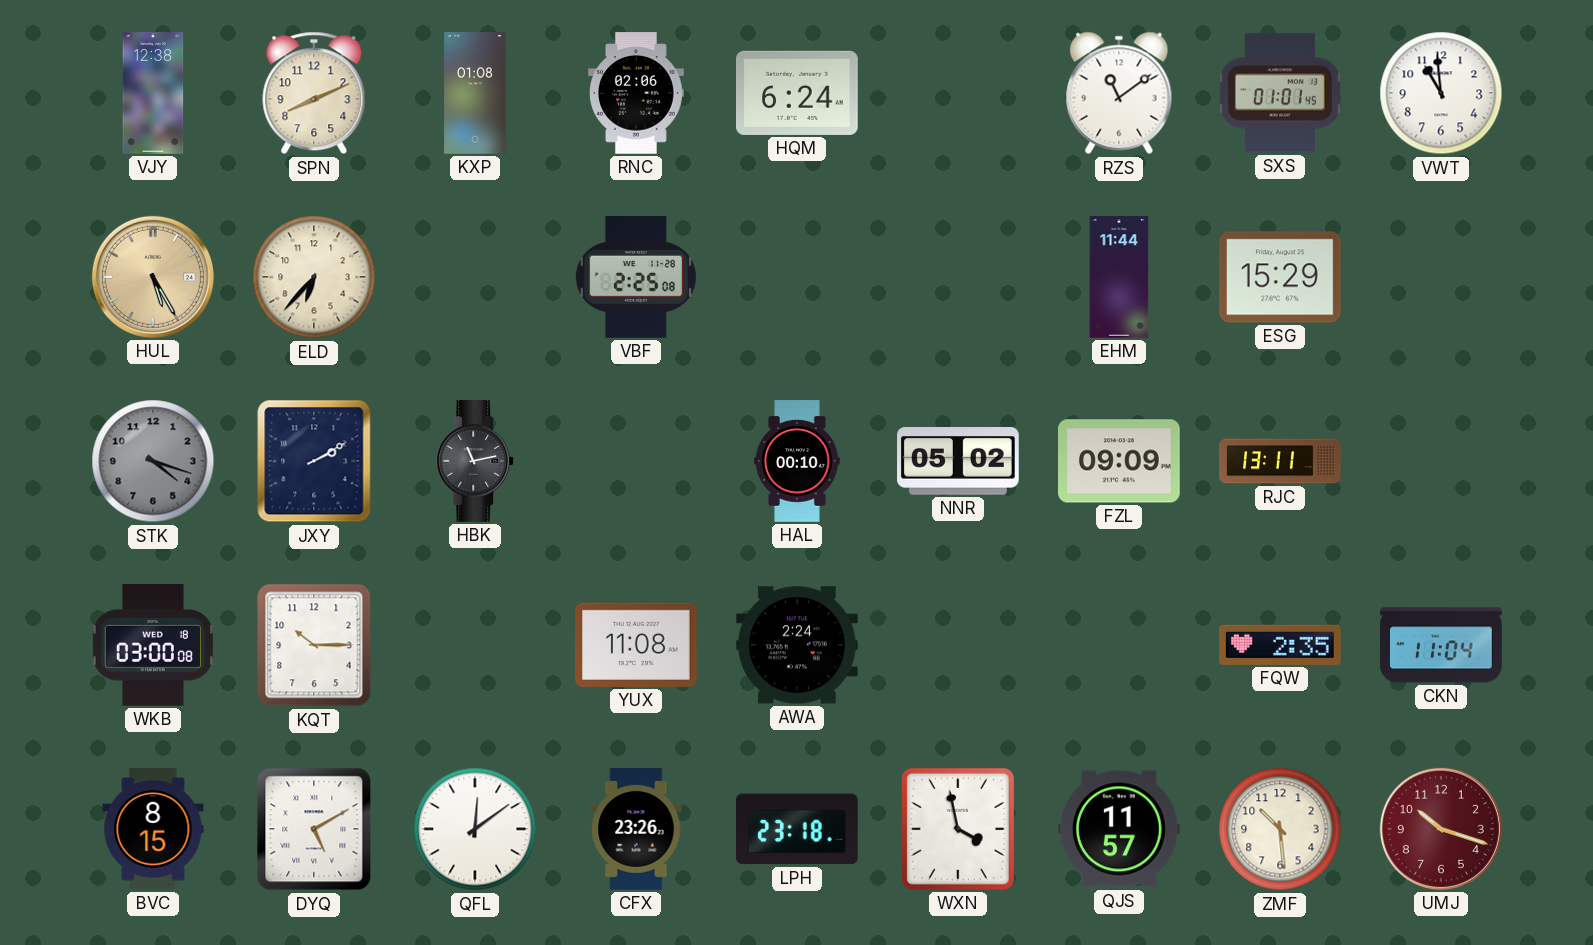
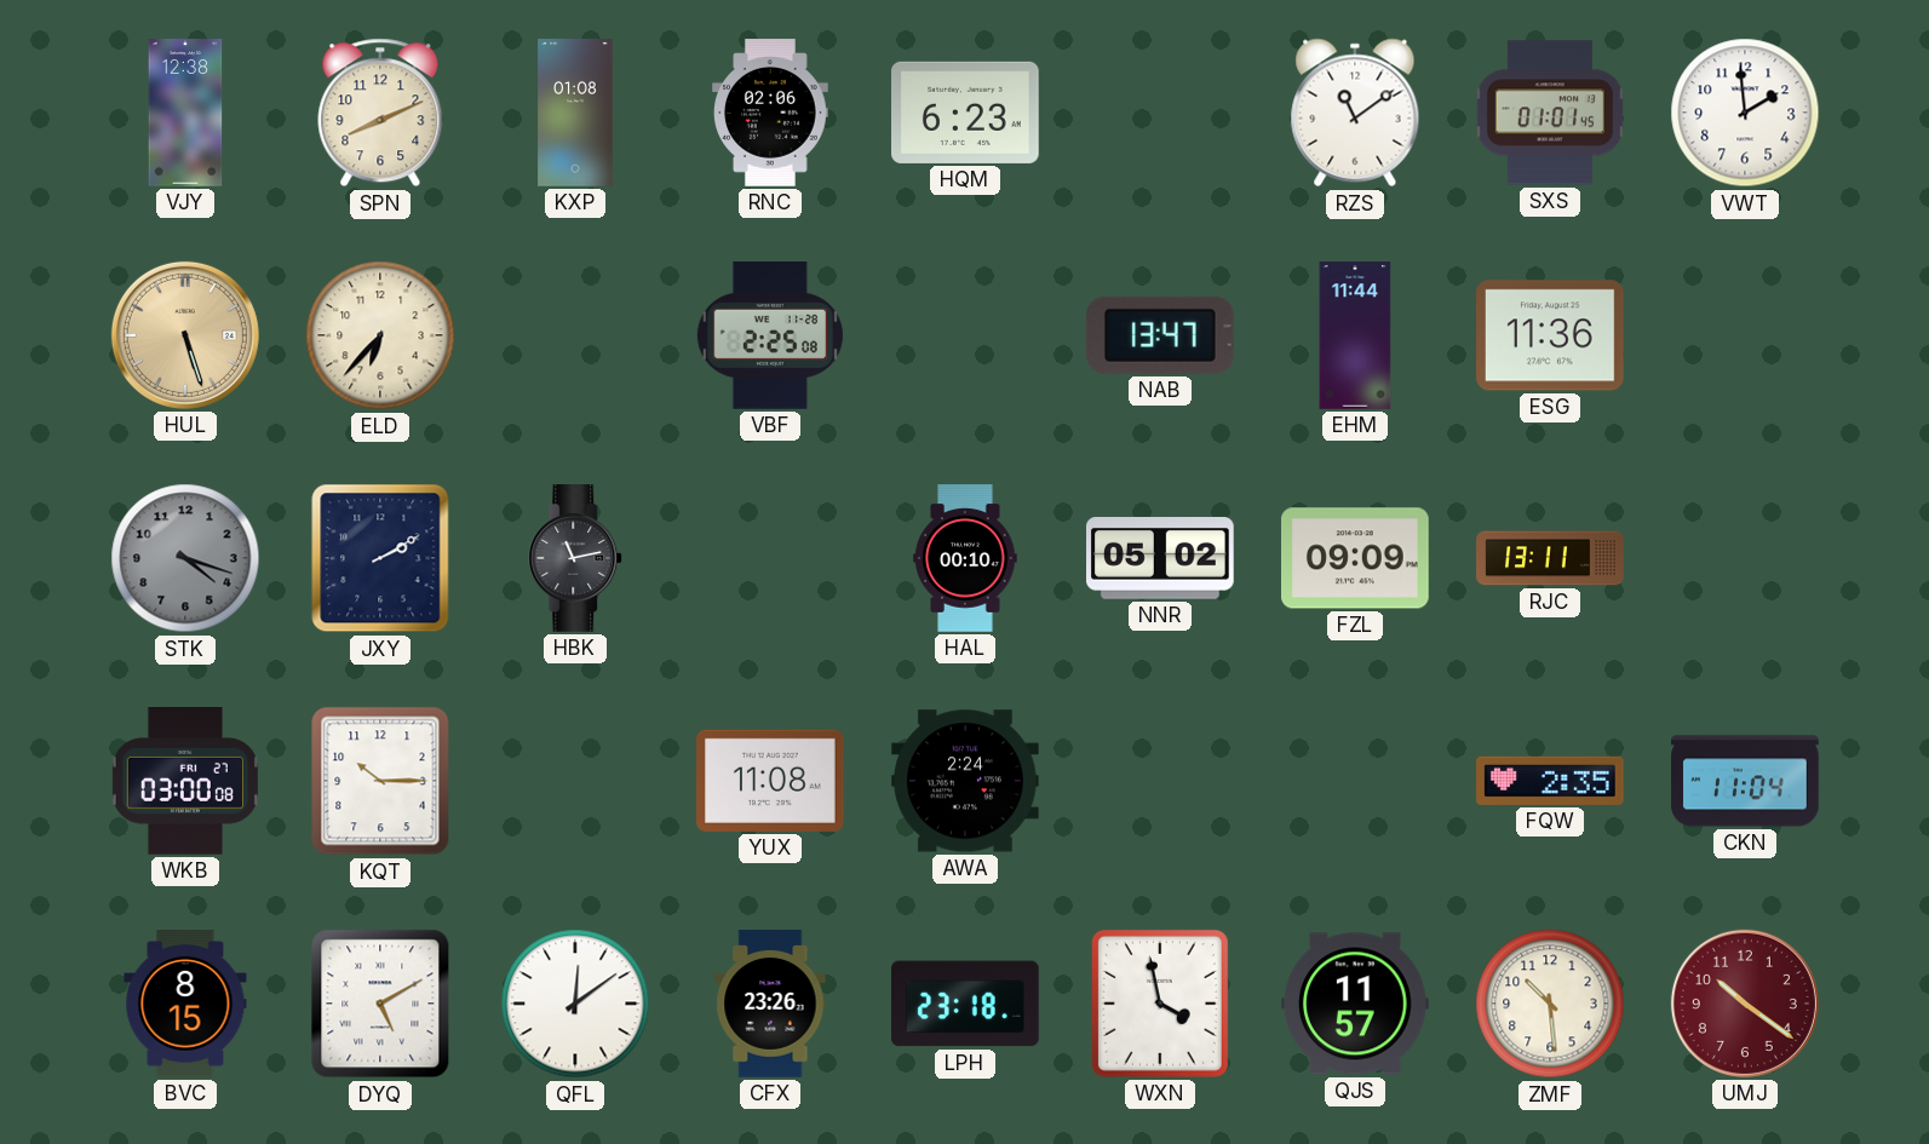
HQM: 6:24 -> 6:23 (966, 113)
VWT: 10:59 -> 1:59 (1745, 113)
HUL: 5:25 -> 5:27 (185, 335)
NAB: none -> 13:47 (1160, 335)
ESG: 15:29 -> 11:36 (1551, 335)
WKB date: WED 18 -> FRI 27 (185, 782)
UMJ: 10:18 -> 10:21 (1745, 1004)
